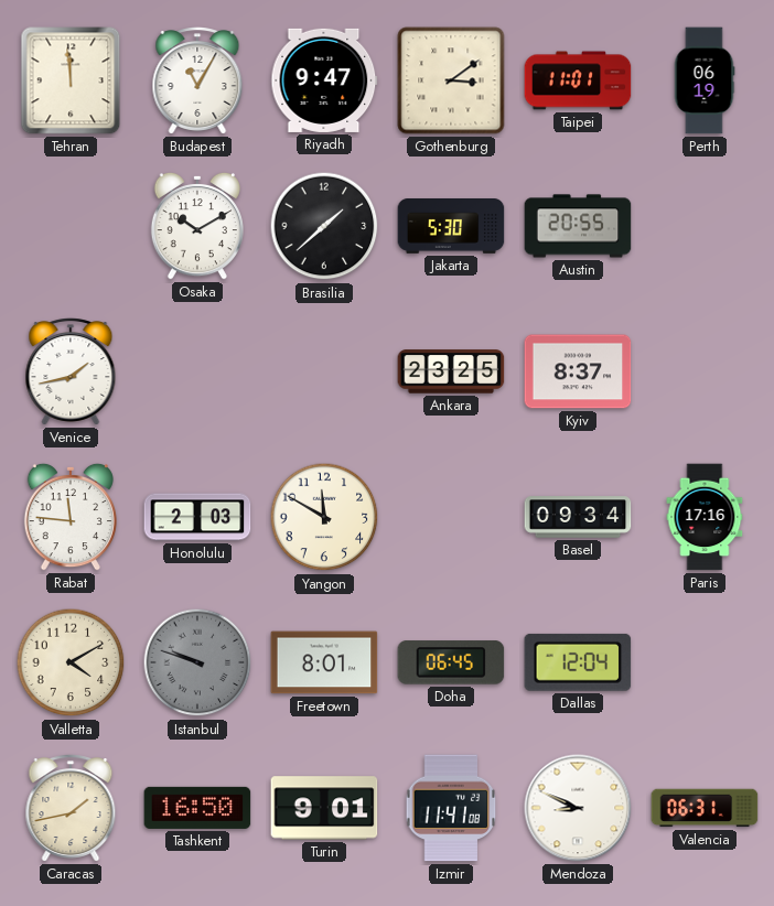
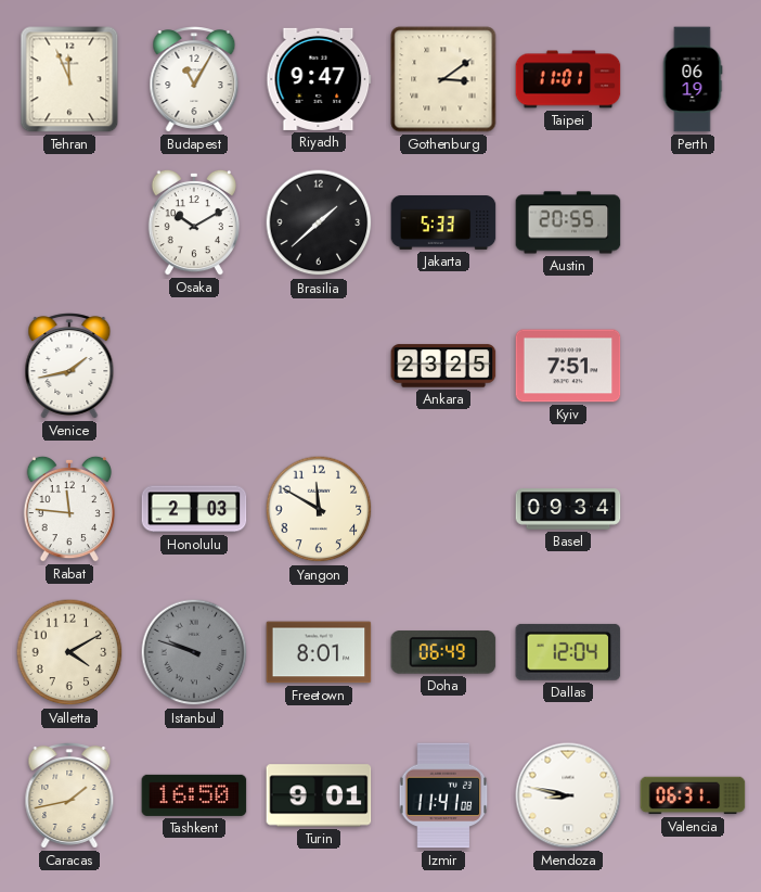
Tehran: 11:59 -> 11:56 (69, 79)
Jakarta: 5:30 -> 5:33 (443, 224)
Kyiv: 8:37 -> 7:51 (568, 366)
Paris: 17:16 -> none (705, 517)
Doha: 06:45 -> 06:49 (443, 652)
Mendoza: 8:49 -> 8:47 (568, 795)
